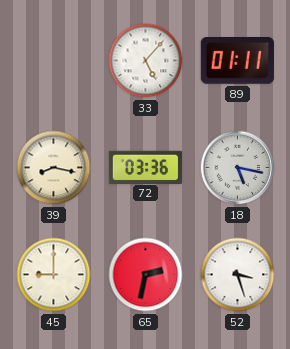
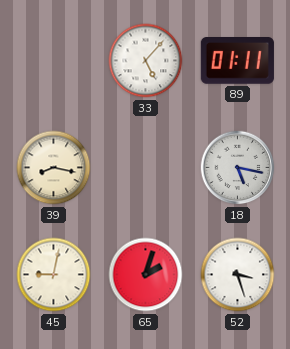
72: 03:36 -> none (145, 167)
45: 9:00 -> 9:02 (54, 275)
65: 2:32 -> 2:03 (146, 275)
